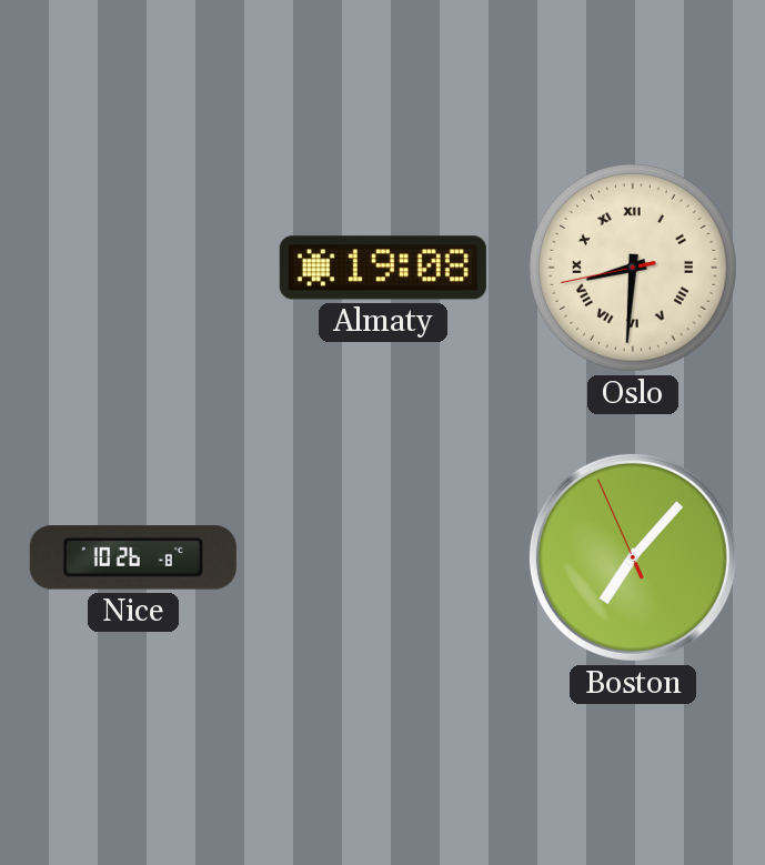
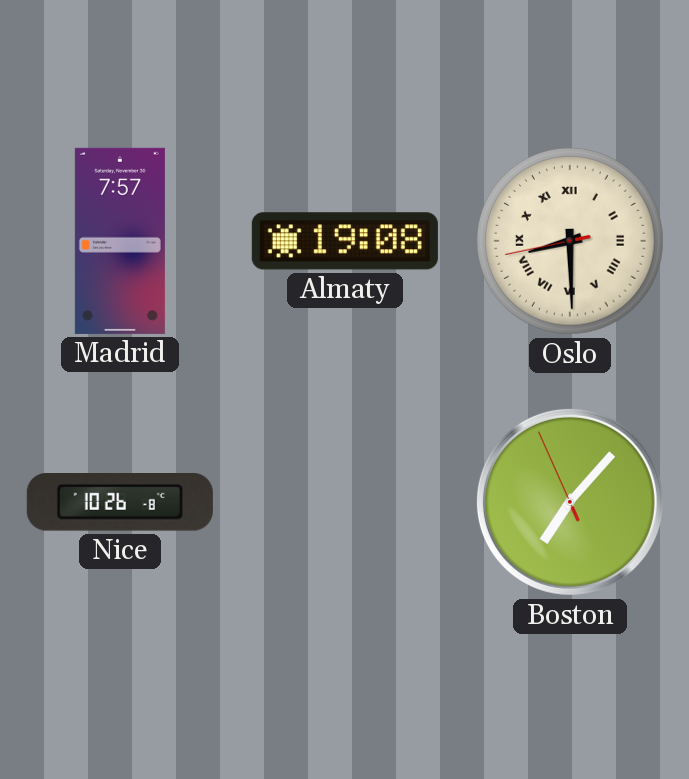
Madrid: none -> 7:57 (120, 241)
Oslo: 8:30 -> 8:29 (570, 241)
